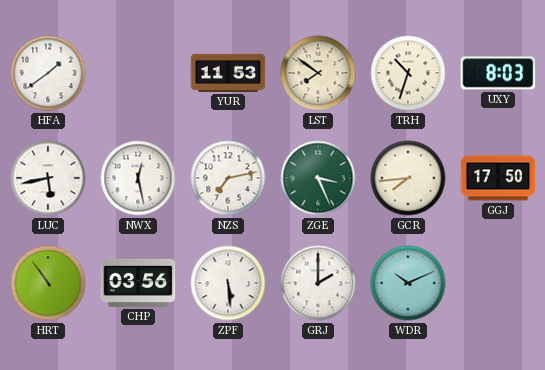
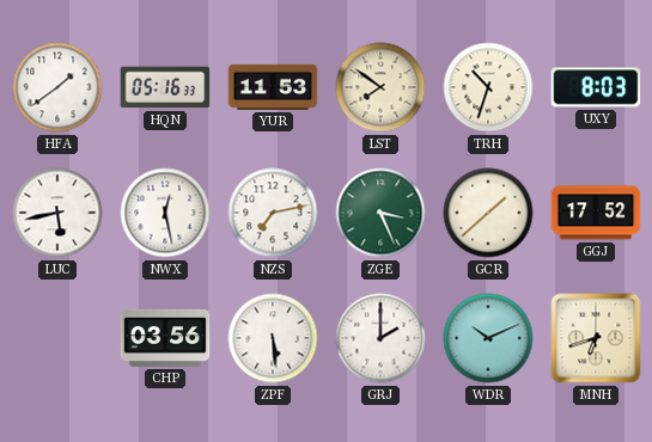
HQN: none -> 05:16 (165, 87)
GCR: 7:44 -> 1:38 (488, 213)
GGJ: 17:50 -> 17:52 (596, 213)
HRT: 10:54 -> none (48, 283)
MNH: none -> 6:42 (596, 338)
